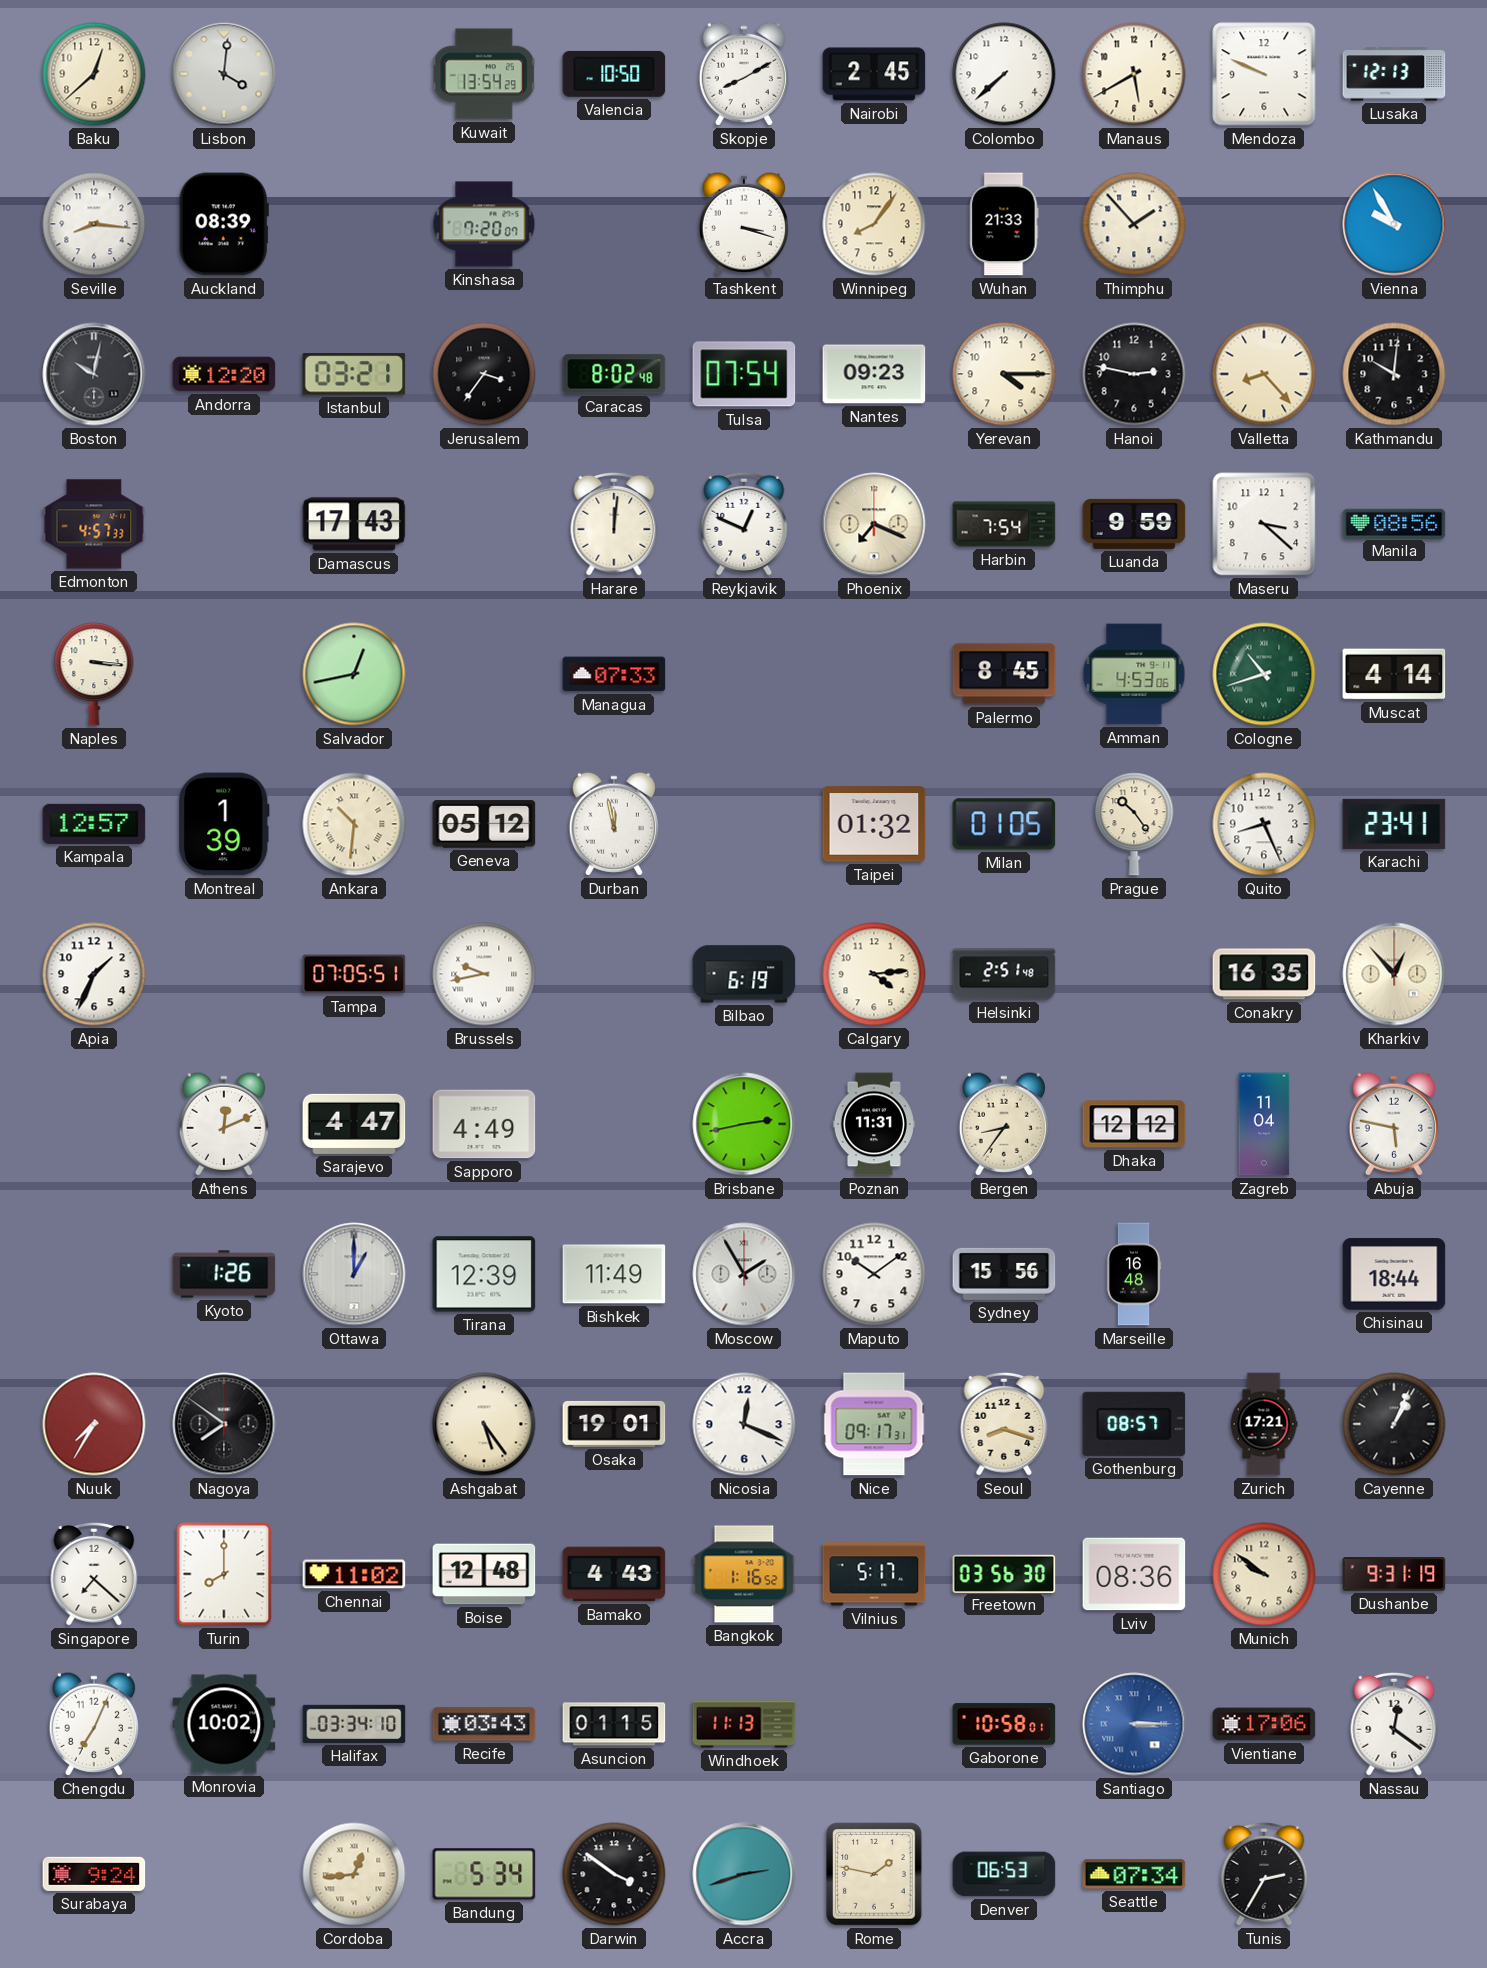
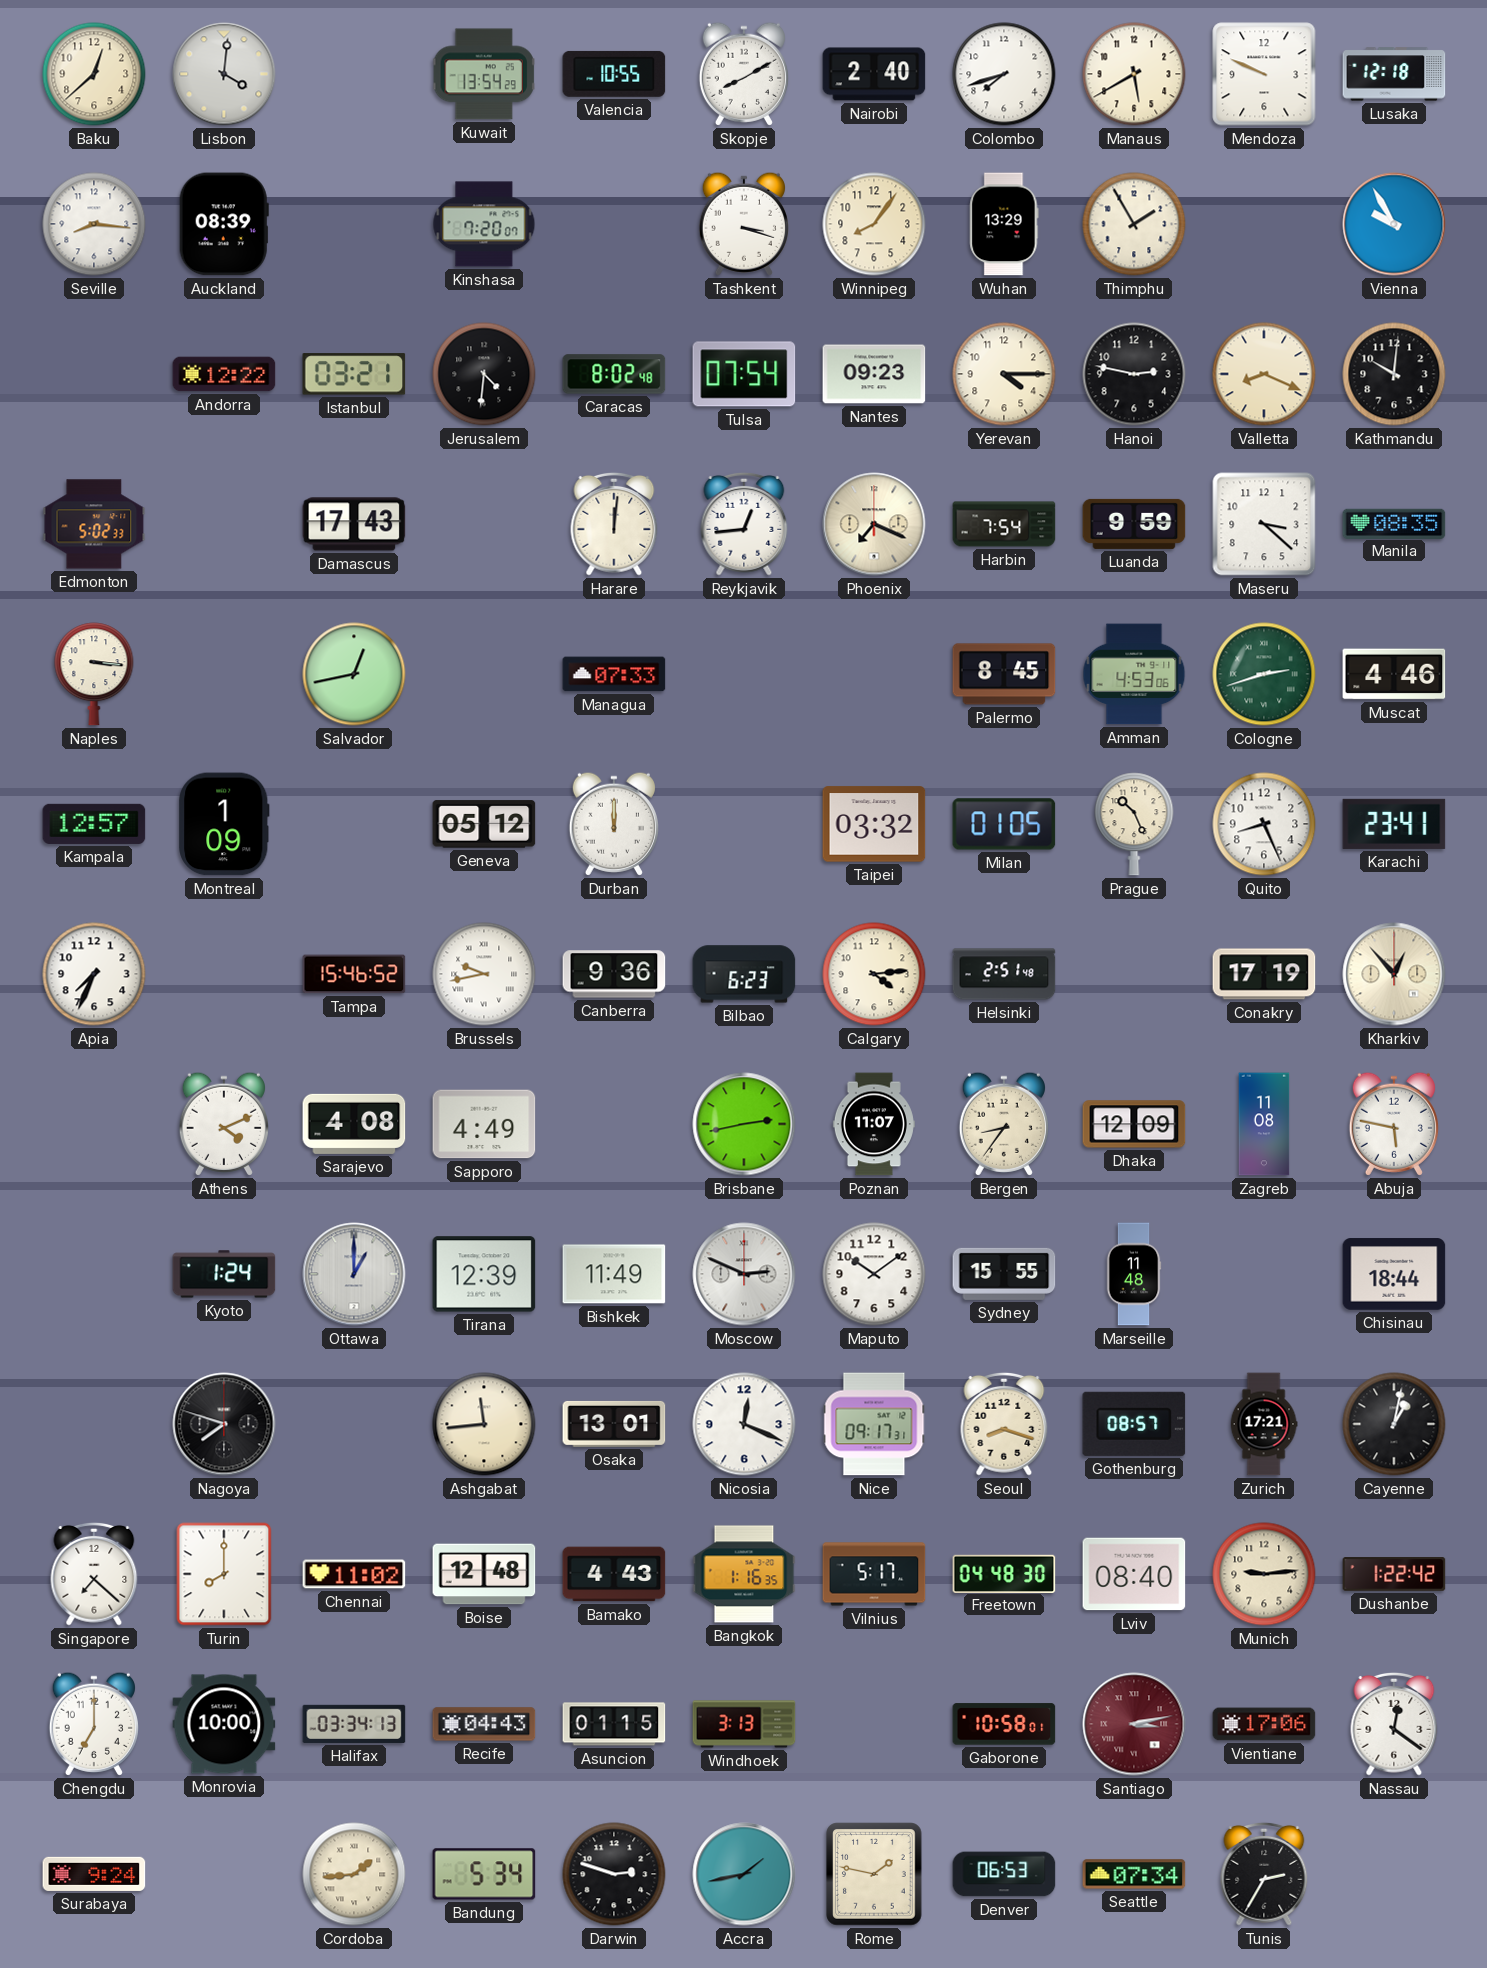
Valencia: 10:50 -> 10:55 (614, 74)
Nairobi: 2:45 -> 2:40 (874, 74)
Colombo: 7:38 -> 7:42 (1004, 74)
Lusaka: 12:13 -> 12:18 (1394, 74)
Wuhan: 21:33 -> 13:29 (1004, 224)
Thimphu: 1:53 -> 1:55 (1134, 224)
Boston: 10:02 -> none (94, 374)
Andorra: 12:20 -> 12:22 (224, 374)
Jerusalem: 3:36 -> 4:31 (484, 374)
Valletta: 8:23 -> 8:19 (1264, 374)
Edmonton: 4:57 -> 5:02 (94, 524)
Reykjavik: 12:49 -> 12:44 (744, 524)
Manila: 08:56 -> 08:35 (1394, 523)
Cologne: 10:42 -> 2:42 (1264, 674)
Muscat: 4:14 -> 4:46 (1394, 674)
Montreal: 1:39 -> 1:09 (224, 824)
Ankara: 10:31 -> none (354, 824)
Durban: 11:58 -> 12:00 (614, 824)
Taipei: 01:32 -> 03:32 (874, 824)
Prague: 10:24 -> 10:26 (1134, 824)
Apia: 1:34 -> 7:34 (94, 974)
Tampa: 07:05 -> 15:46 (354, 974)
Canberra: none -> 9:36 (614, 974)
Bilbao: 6:19 -> 6:23 (744, 974)
Conakry: 16:35 -> 17:19 (1264, 974)
Athens: 12:11 -> 4:11 (224, 1124)
Sarajevo: 4:47 -> 4:08 (354, 1124)
Poznan: 11:31 -> 11:07 (874, 1124)
Dhaka: 12:12 -> 12:09 (1134, 1124)
Zagreb: 11:04 -> 11:08 (1264, 1124)
Kyoto: 1:26 -> 1:24 (224, 1274)
Moscow: 1:55 -> 2:49 (744, 1274)
Sydney: 15:56 -> 15:55 (1004, 1274)
Marseille: 16:48 -> 11:48 (1134, 1274)
Nuuk: 7:35 -> none (94, 1424)
Nagoya: 7:51 -> 7:48 (224, 1424)
Ashgabat: 5:24 -> 11:44 (484, 1424)
Osaka: 19:01 -> 13:01 (614, 1424)
Cayenne: 1:04 -> 1:02 (1394, 1424)
Bangkok: 1:16:52 -> 1:16:35 (744, 1574)
Freetown: 03:56 -> 04:48 (1004, 1573)
Lviv: 08:36 -> 08:40 (1134, 1574)
Munich: 9:51 -> 9:14 (1264, 1574)
Dushanbe: 9:31 -> 1:22 (1394, 1574)
Chengdu: 7:04 -> 7:00 (94, 1724)
Monrovia: 10:02 -> 10:00 (224, 1724)
Halifax: 03:34:10 -> 03:34:13 (354, 1724)
Recife: 03:43 -> 04:43 (484, 1724)
Windhoek: 11:13 -> 3:13 (744, 1724)
Santiago: 3:15 -> 3:13 (1134, 1724)
Santiago dial: blue -> burgundy (1134, 1724)
Cordoba: 12:44 -> 1:44 (354, 1874)
Darwin: 3:51 -> 2:48 (614, 1874)
Accra: 2:42 -> 1:43 (744, 1874)
